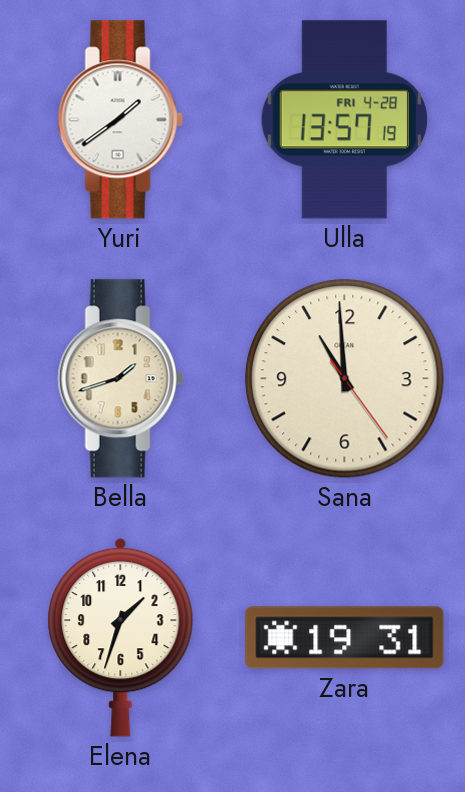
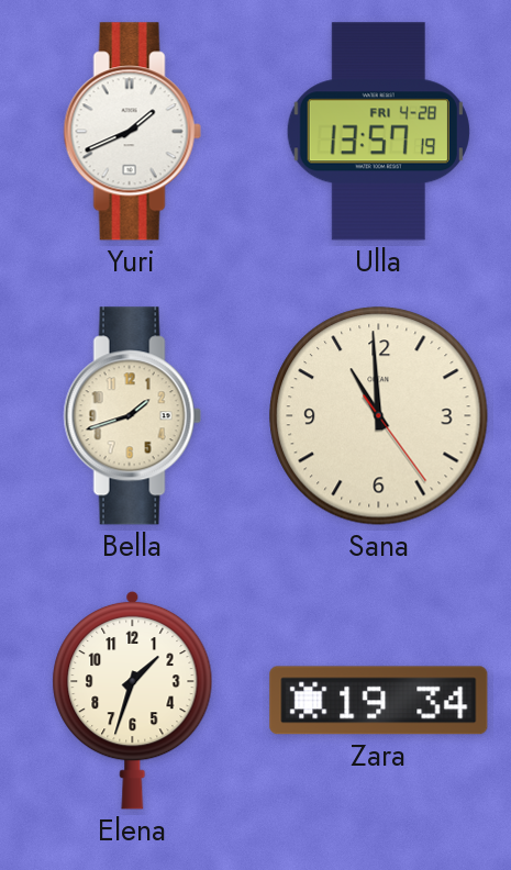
Yuri: 1:39 -> 1:41 (132, 132)
Zara: 19:31 -> 19:34 (379, 701)
